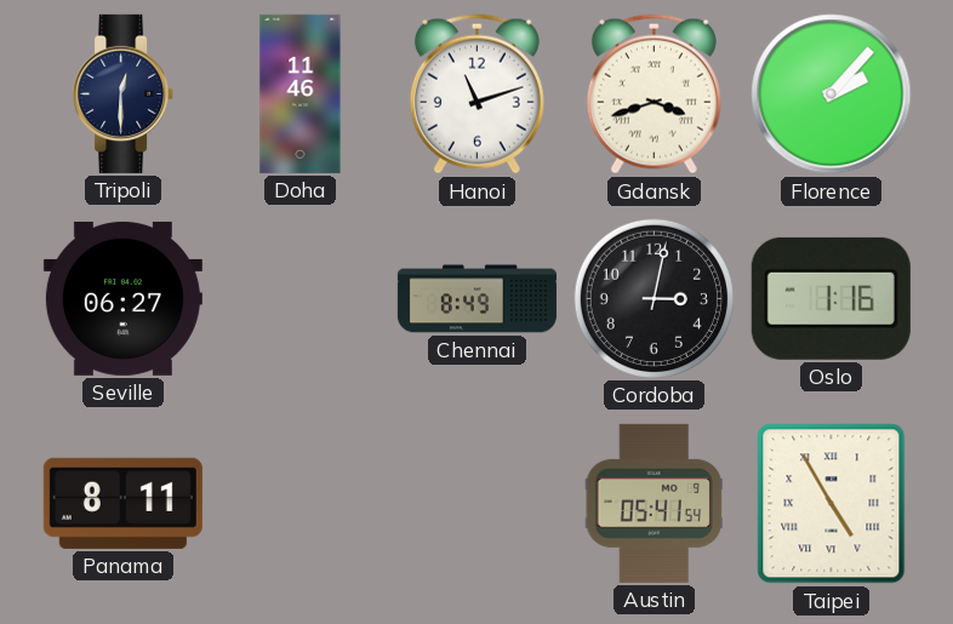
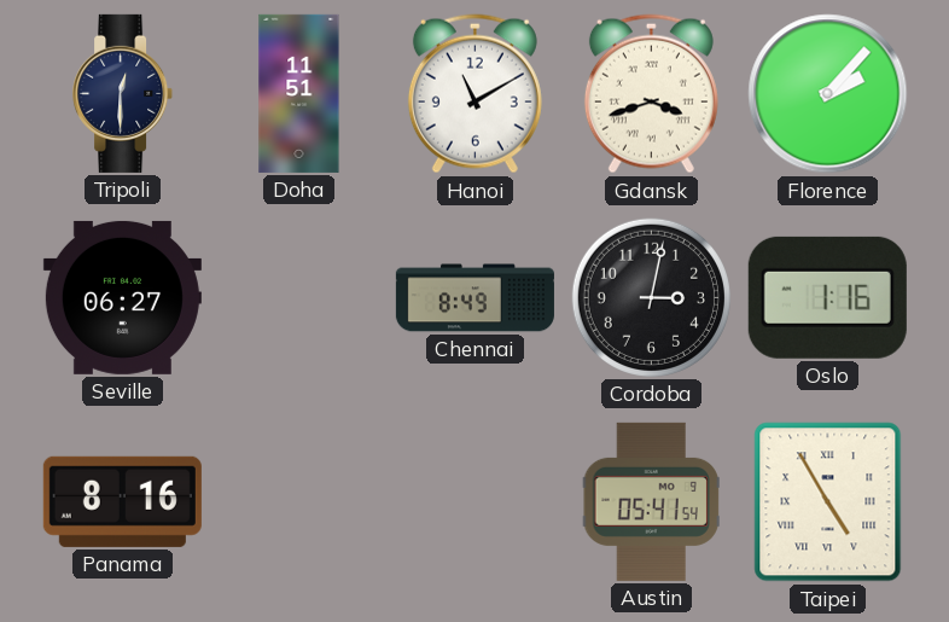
Doha: 11:46 -> 11:51 (299, 93)
Hanoi: 11:12 -> 11:10 (474, 94)
Panama: 8:11 -> 8:16 (122, 501)
